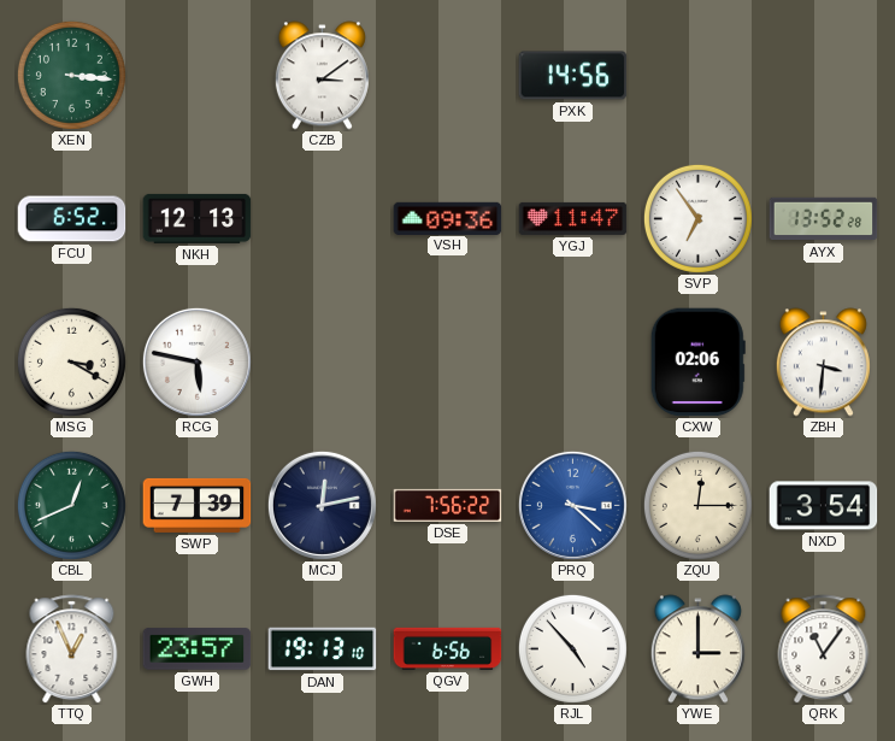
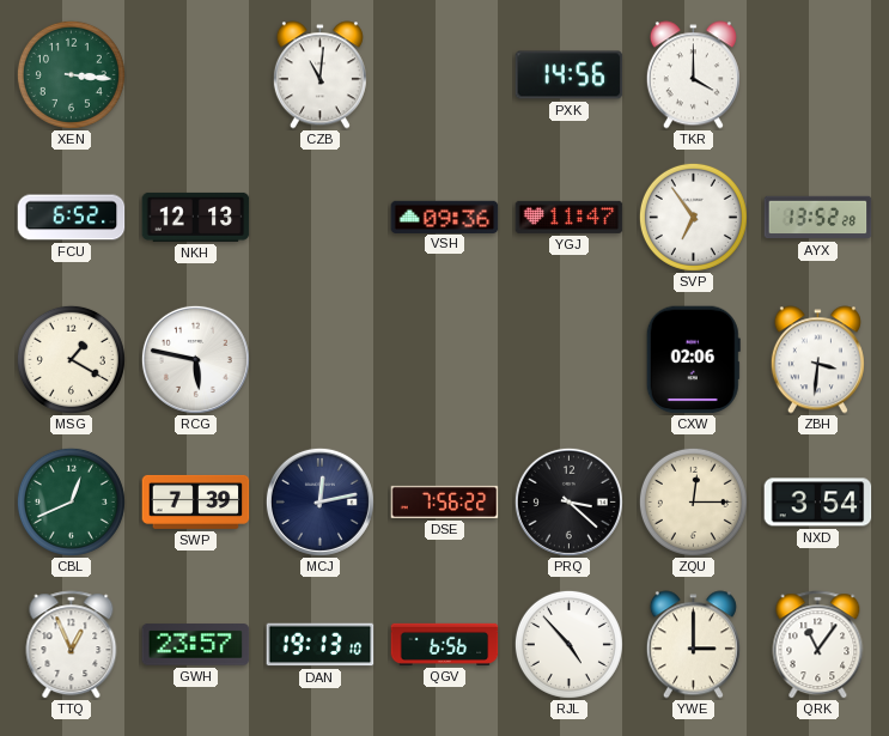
CZB: 3:09 -> 11:01 (319, 75)
TKR: none -> 4:00 (693, 75)
MSG: 3:20 -> 1:20 (71, 359)
PRQ dial: blue -> black (568, 501)
